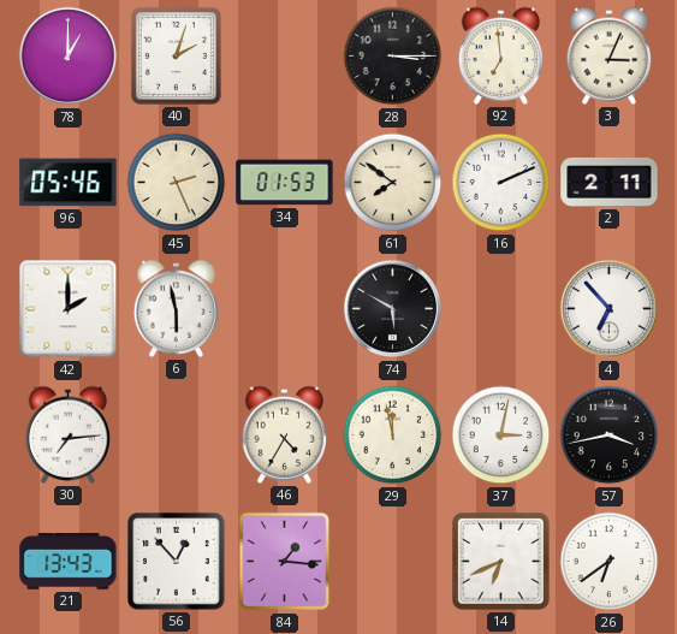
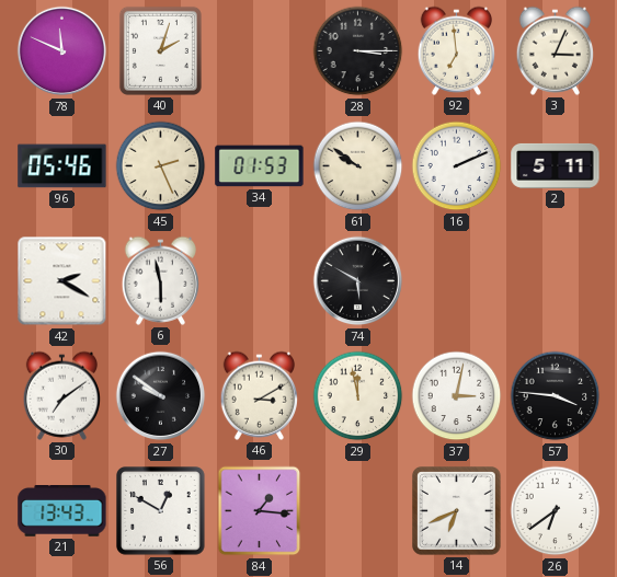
78: 1:00 -> 11:49 (62, 51)
61: 7:51 -> 9:51 (358, 166)
2: 2:11 -> 5:11 (556, 165)
42: 2:00 -> 2:20 (62, 281)
4: 6:53 -> none (610, 309)
30: 7:14 -> 7:09 (61, 395)
27: none -> 9:51 (161, 396)
46: 4:35 -> 3:10 (259, 395)
57: 3:43 -> 3:46 (556, 396)
56: 12:53 -> 12:50 (161, 511)
